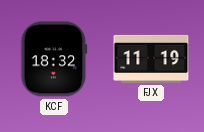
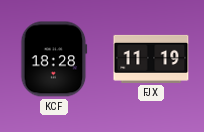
KCF: 18:32 -> 18:28 (54, 59)
